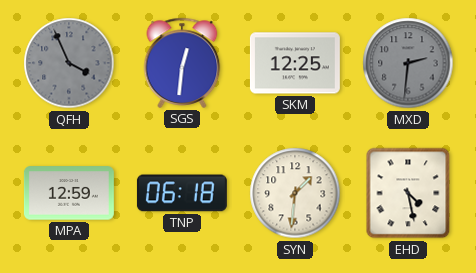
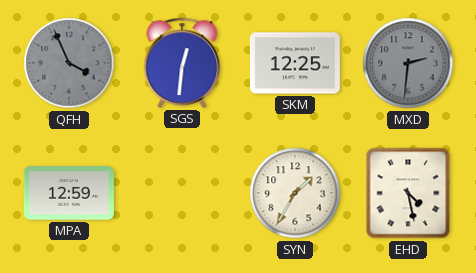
TNP: 06:18 -> none (182, 193)
SYN: 1:31 -> 1:35 (295, 193)
